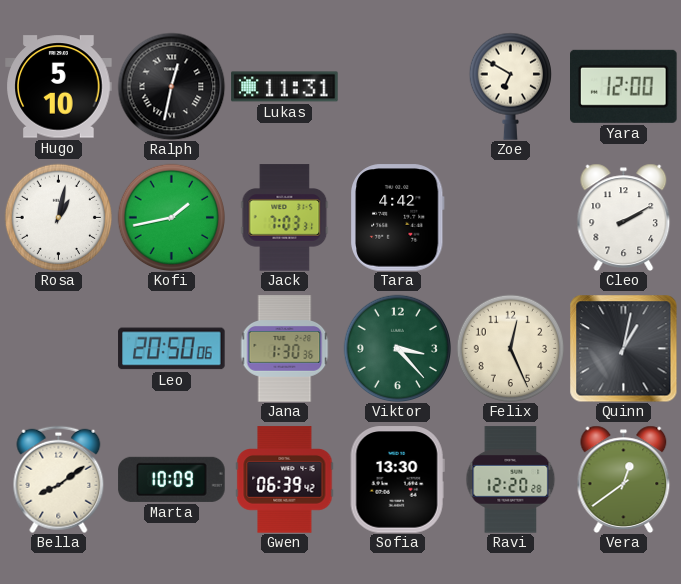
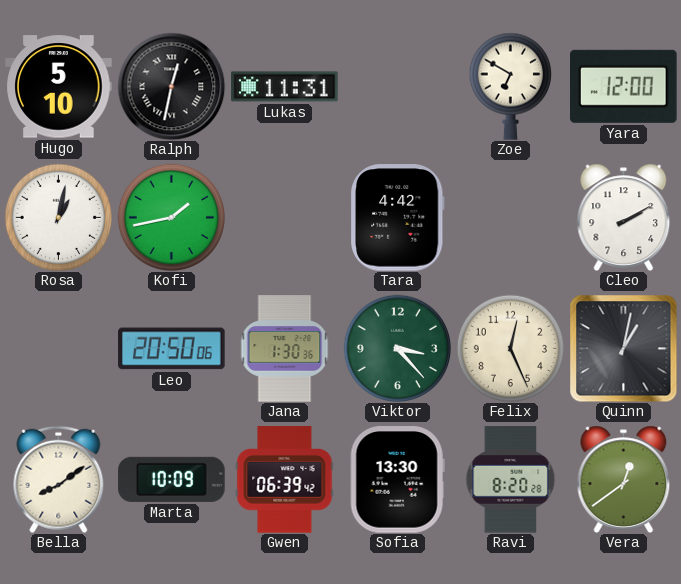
Jack: 7:03 -> none (285, 218)
Ravi: 12:20 -> 8:20 (511, 480)
